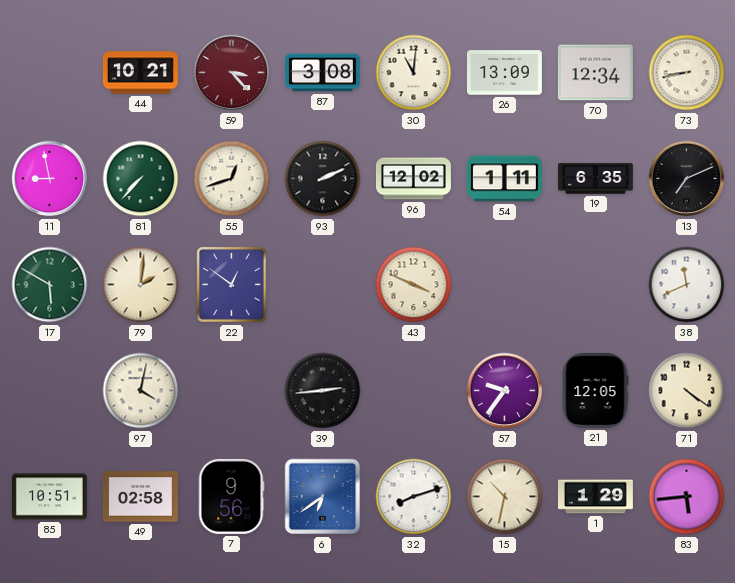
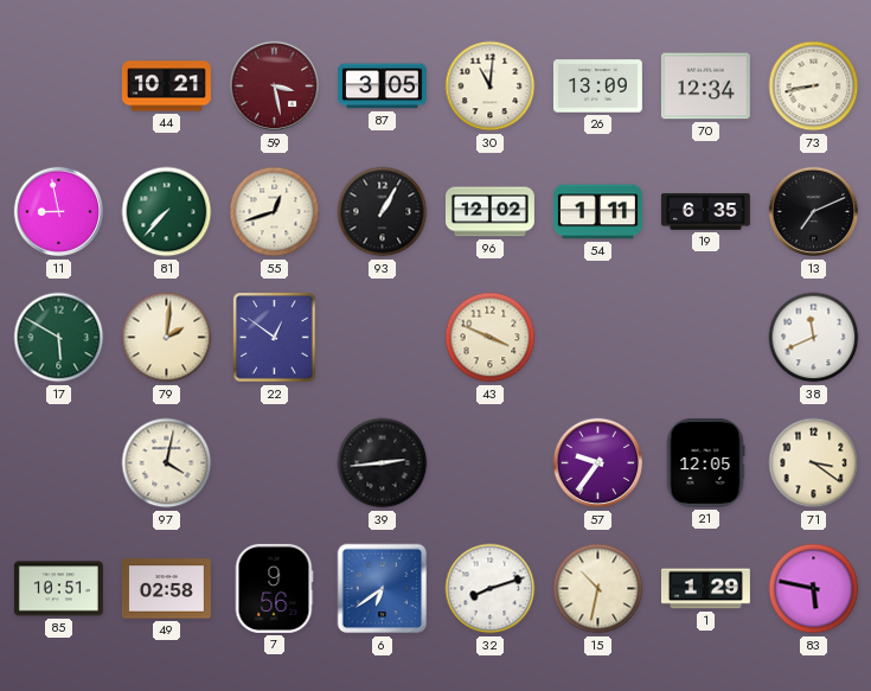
59: 3:23 -> 3:28 (275, 87)
87: 3:08 -> 3:05 (382, 87)
93: 2:11 -> 1:05 (383, 212)
71: 4:21 -> 3:21 (814, 463)
83: 5:44 -> 5:47 (814, 589)
